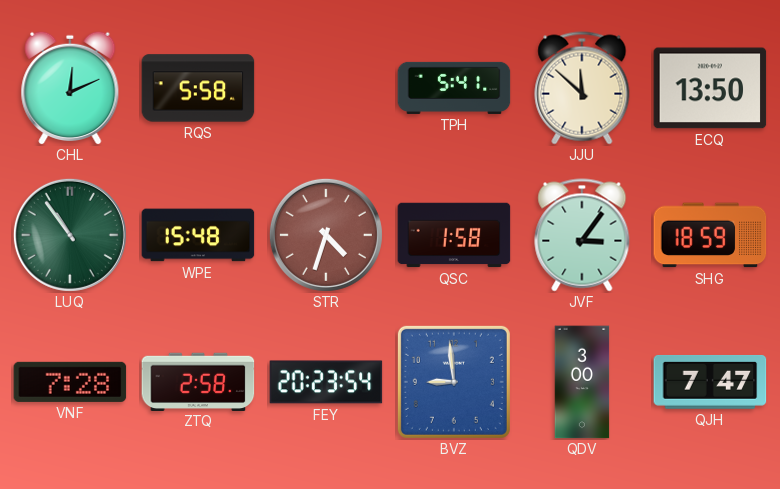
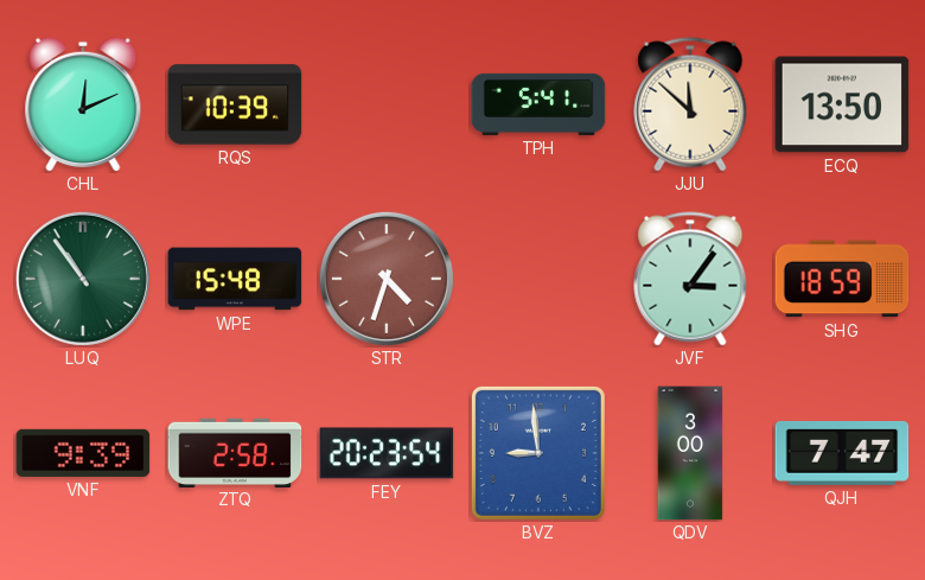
RQS: 5:58 -> 10:39 (235, 104)
QSC: 1:58 -> none (454, 235)
VNF: 7:28 -> 9:39 (83, 453)
